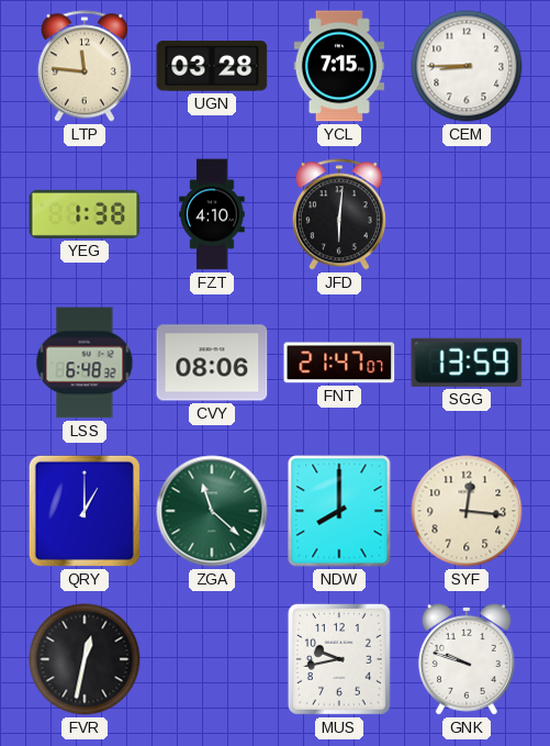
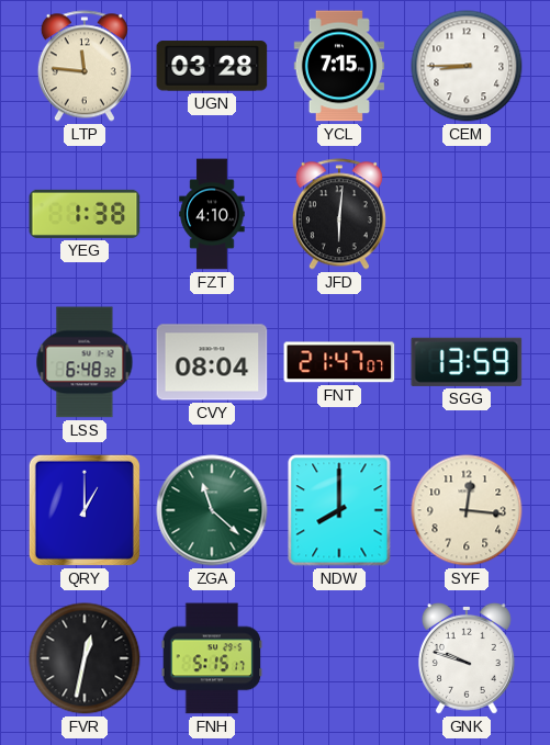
CVY: 08:06 -> 08:04 (212, 362)
FNH: none -> 5:15 (212, 658)
MUS: 9:43 -> none (339, 659)
